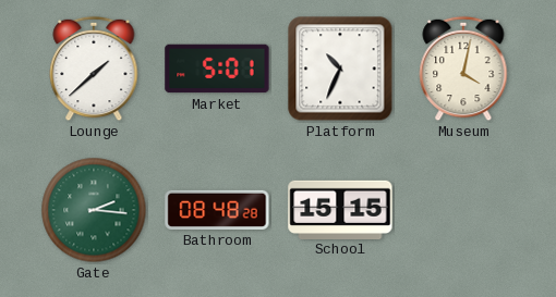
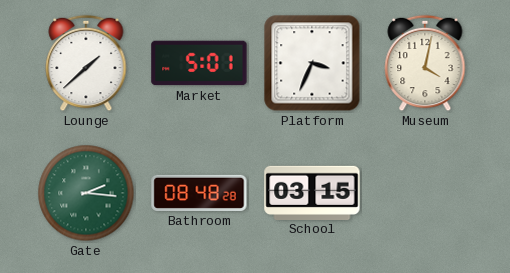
Platform: 10:34 -> 3:34 (312, 63)
School: 15:15 -> 03:15 (312, 192)
